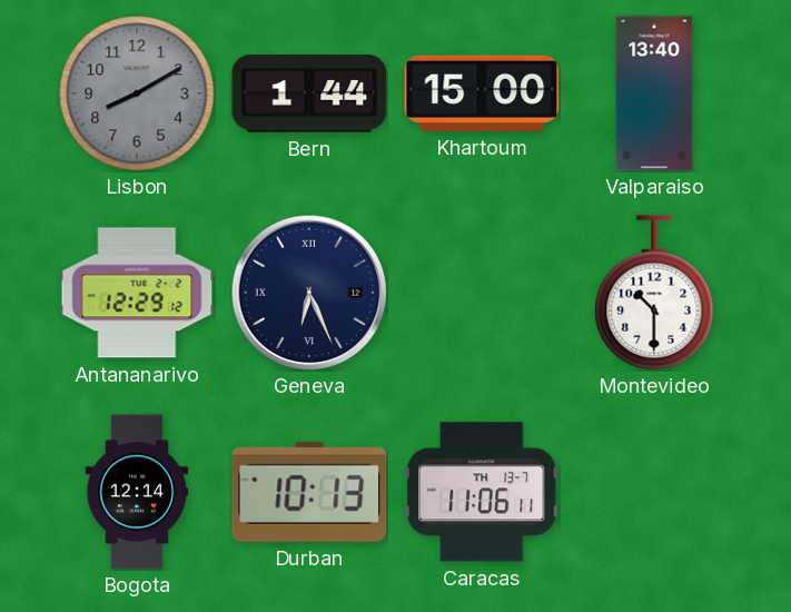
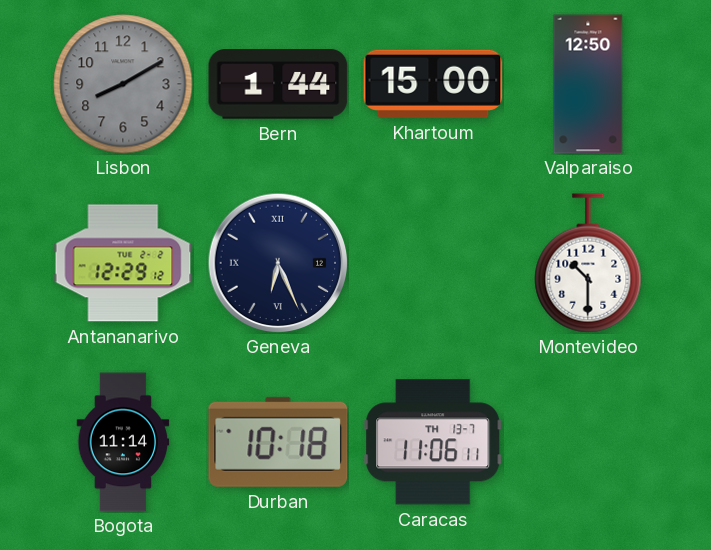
Valparaiso: 13:40 -> 12:50 (588, 84)
Bogota: 12:14 -> 11:14 (123, 442)
Durban: 10:13 -> 10:18 (278, 442)
